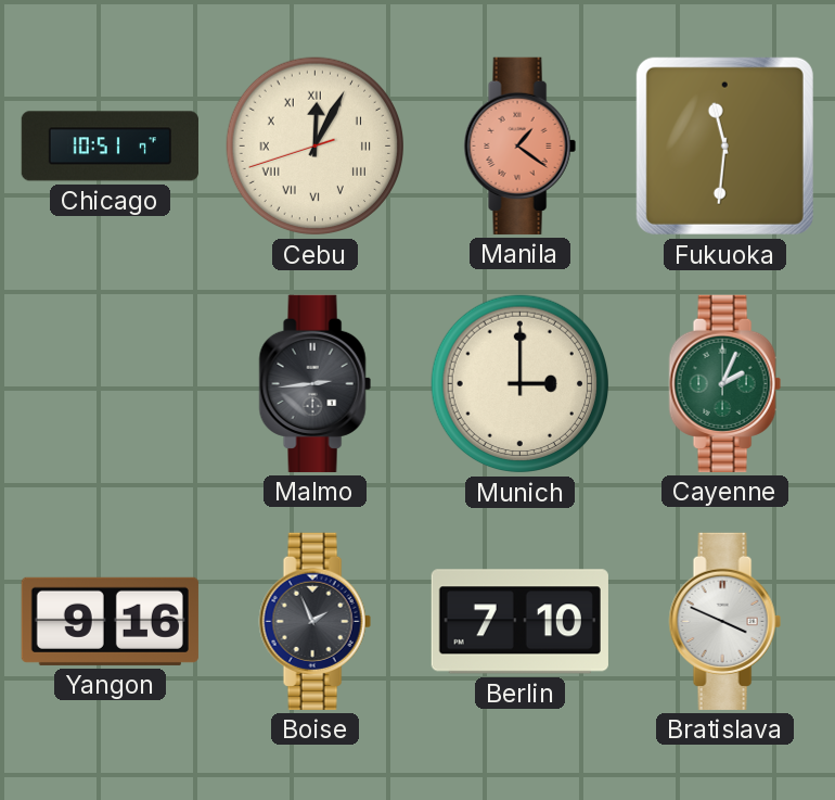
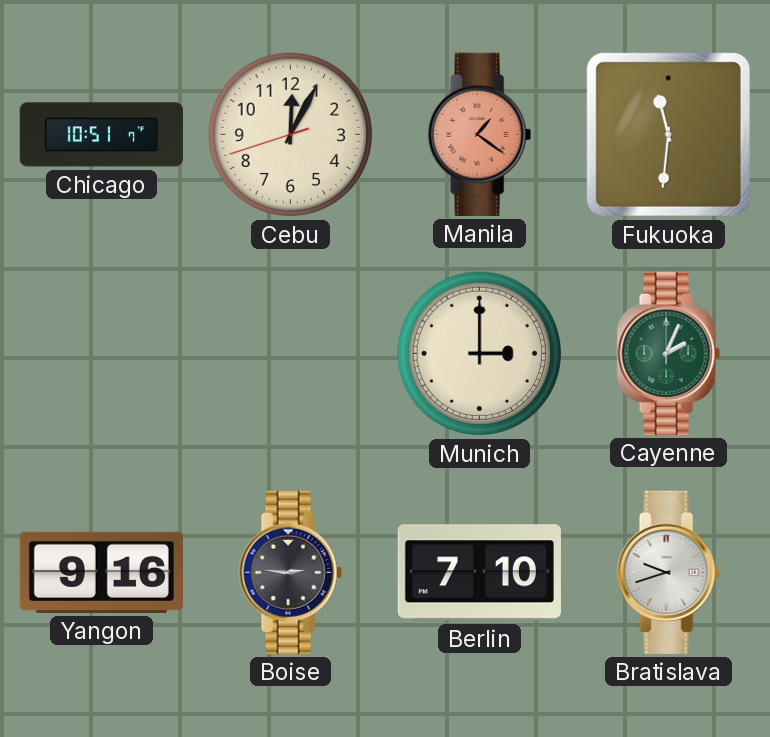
Cebu numerals: Roman -> Arabic (291, 135)
Malmo: 2:44 -> none (314, 383)
Boise: 1:56 -> 2:46 (290, 572)
Bratislava: 3:49 -> 9:42 (668, 572)
